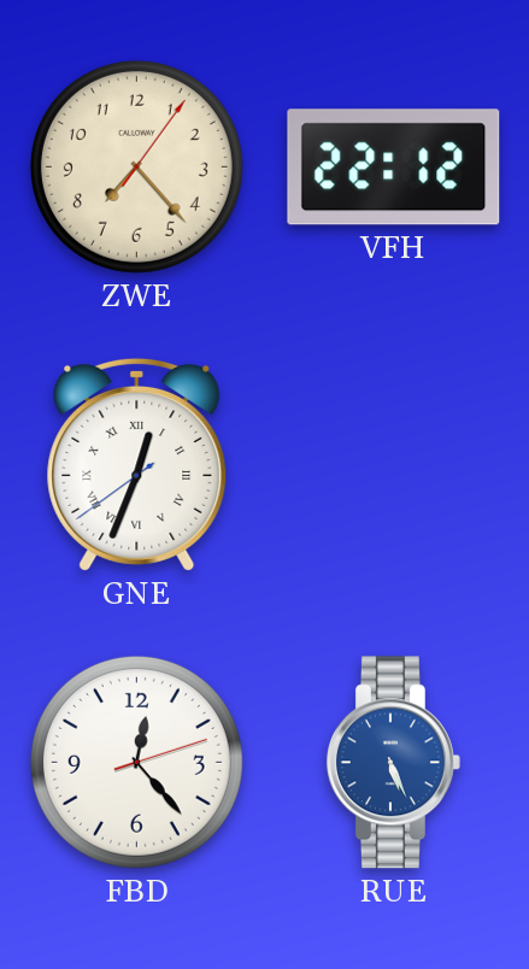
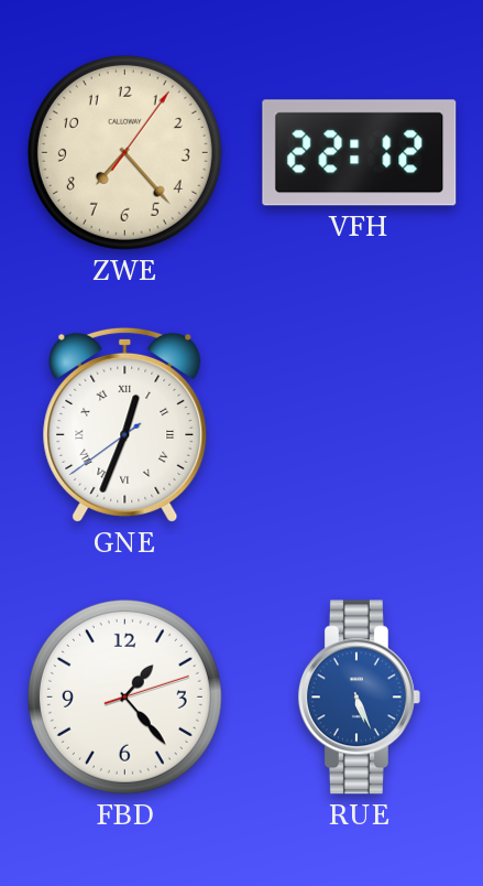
FBD: 12:23 -> 1:23 (124, 696)
